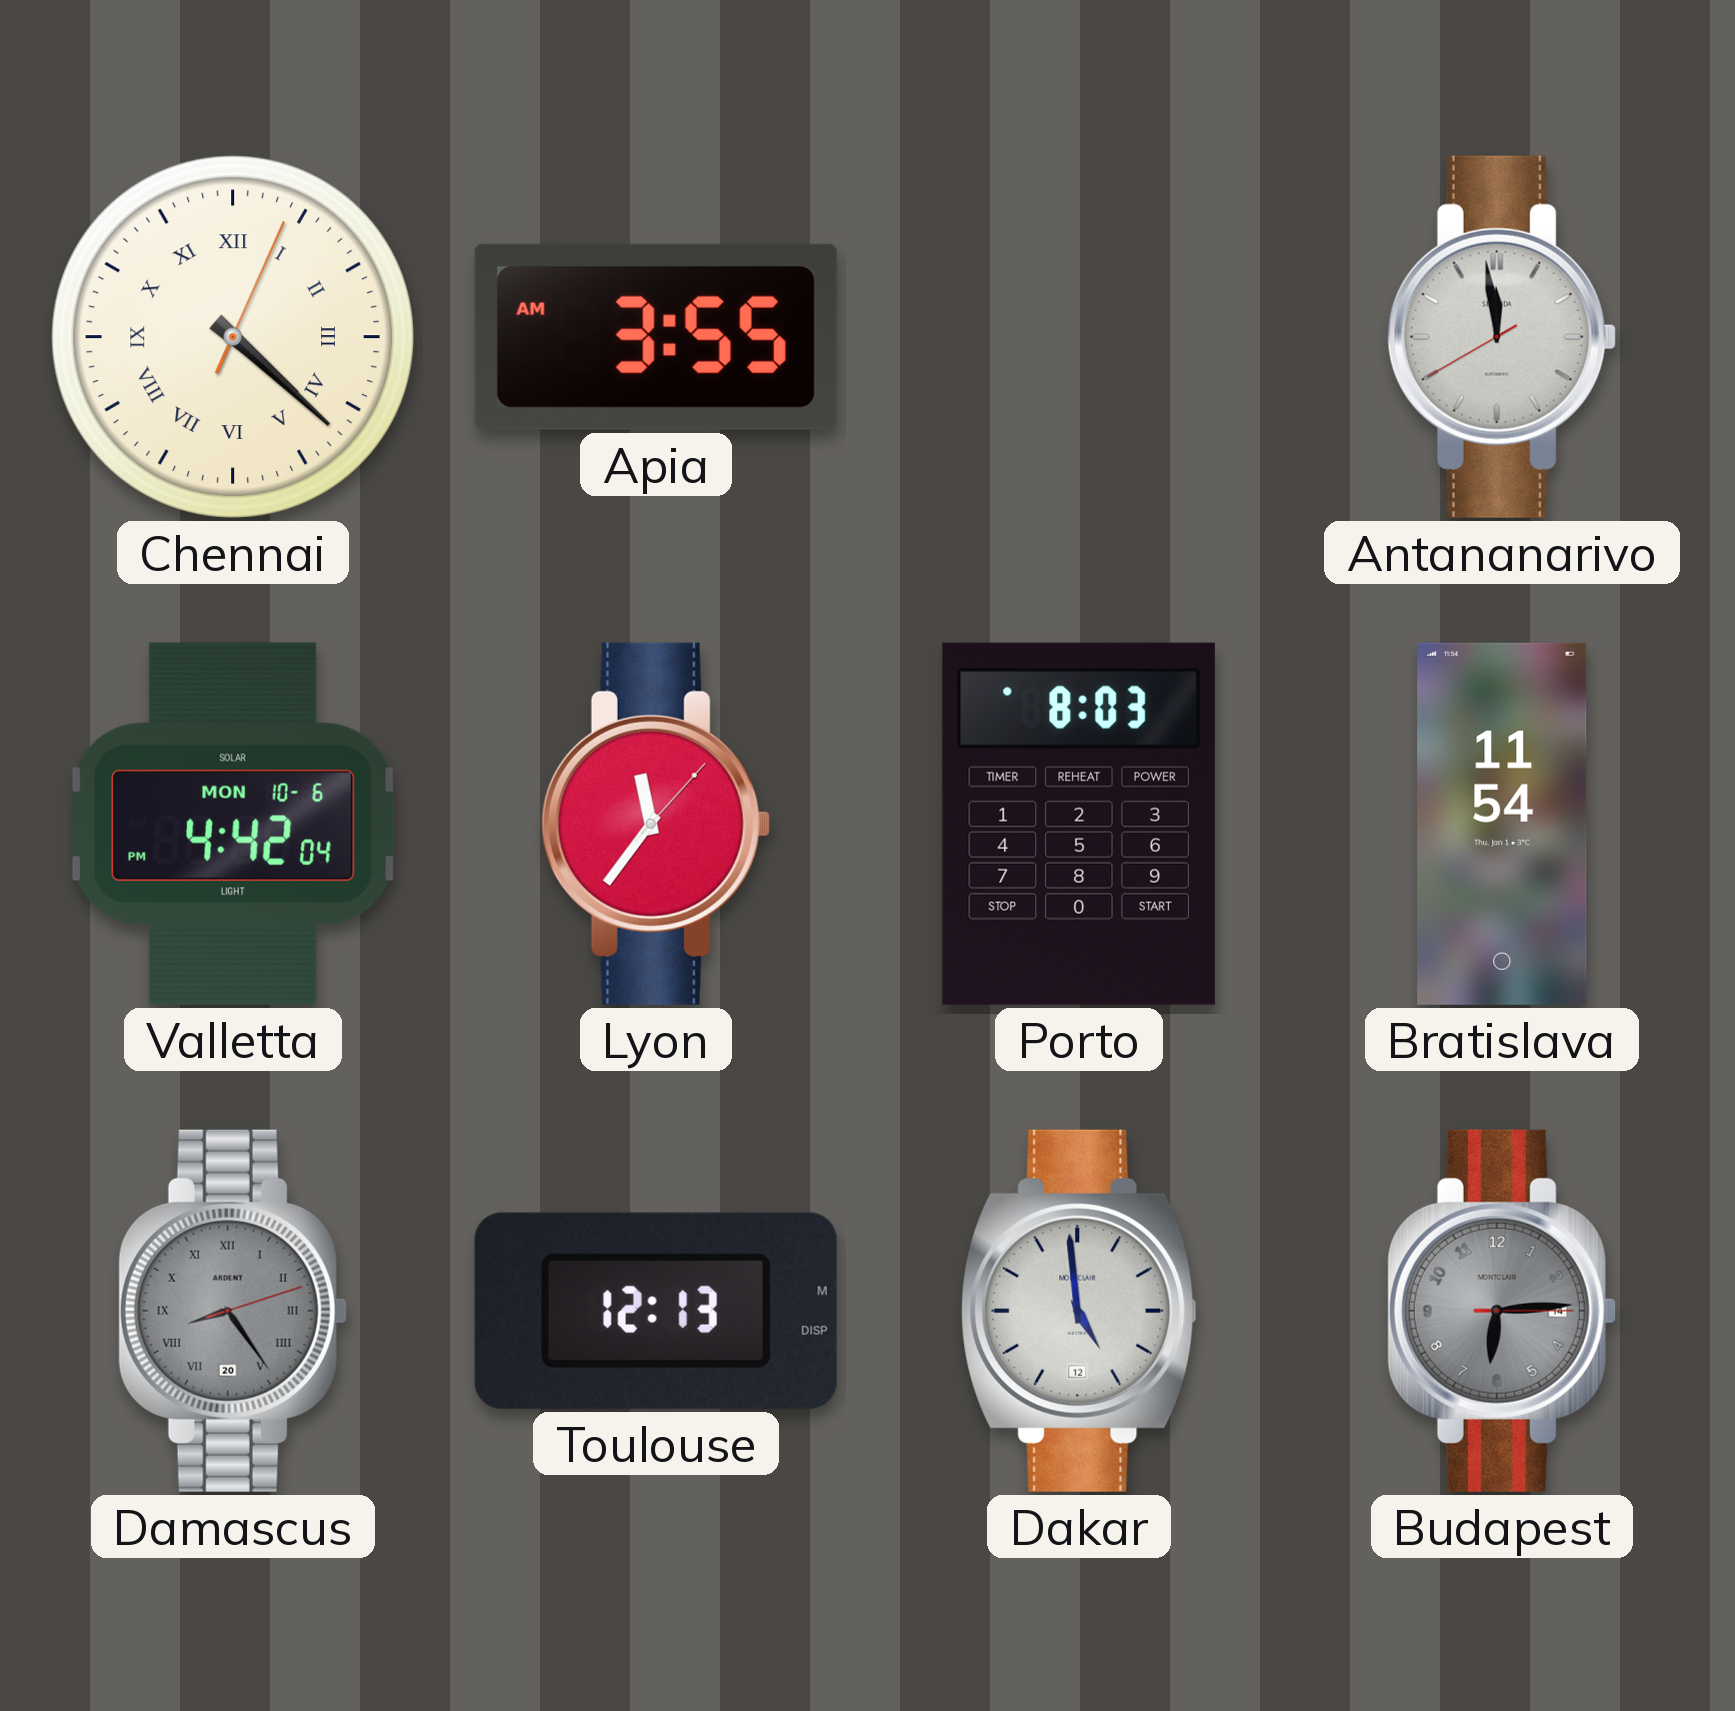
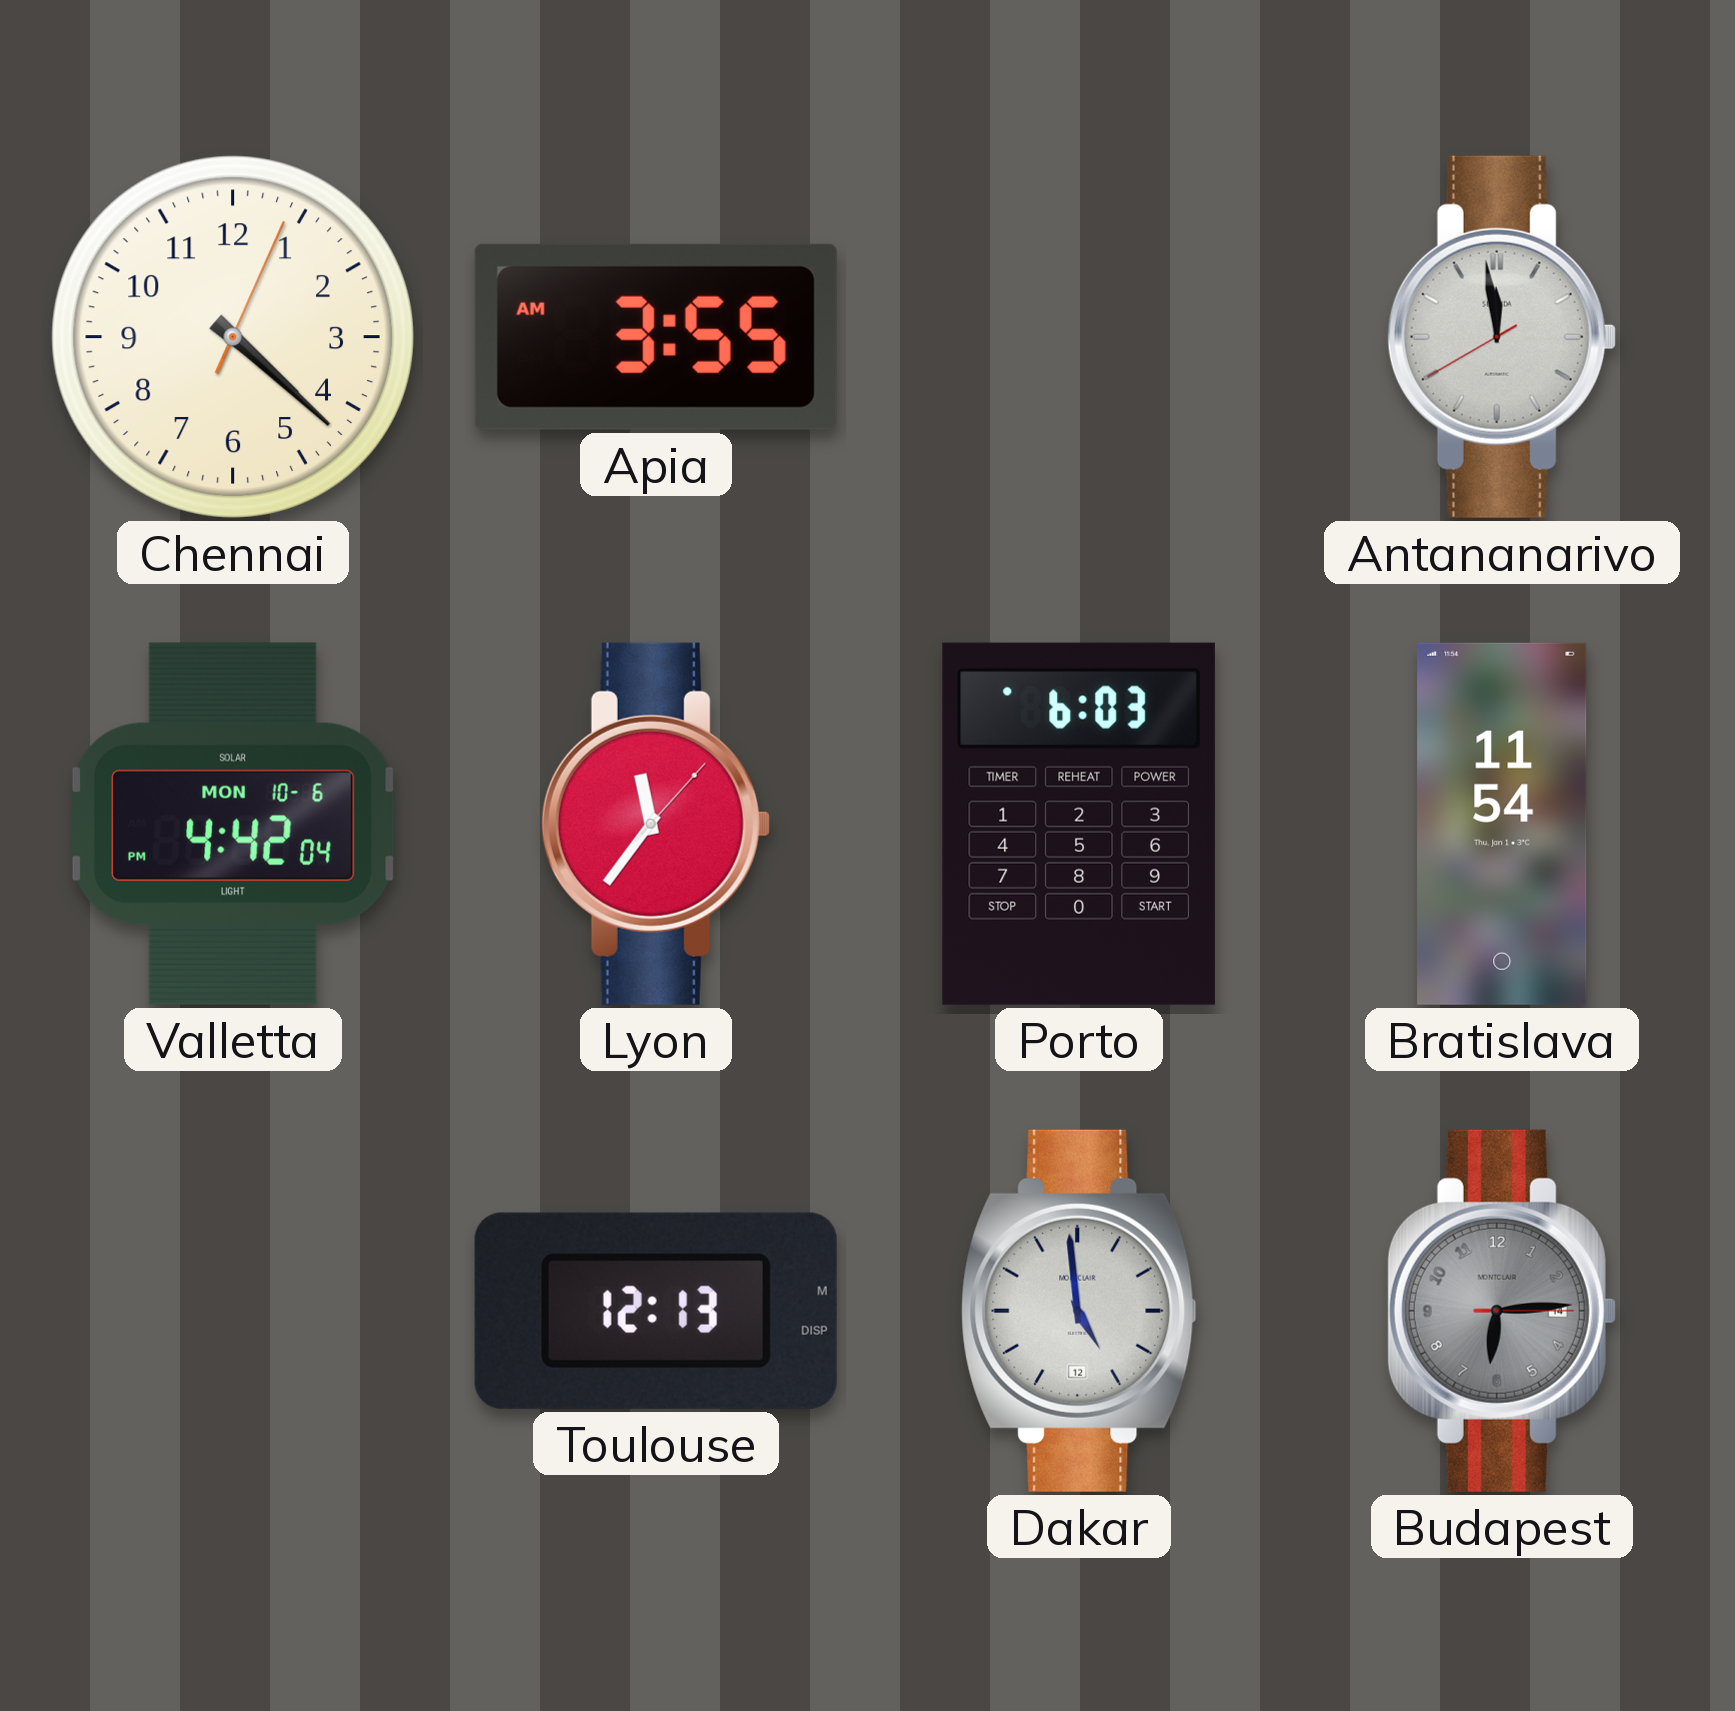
Chennai numerals: Roman -> Arabic (233, 337)
Porto: 8:03 -> 6:03 (1079, 824)
Damascus: 8:24 -> none (233, 1311)
